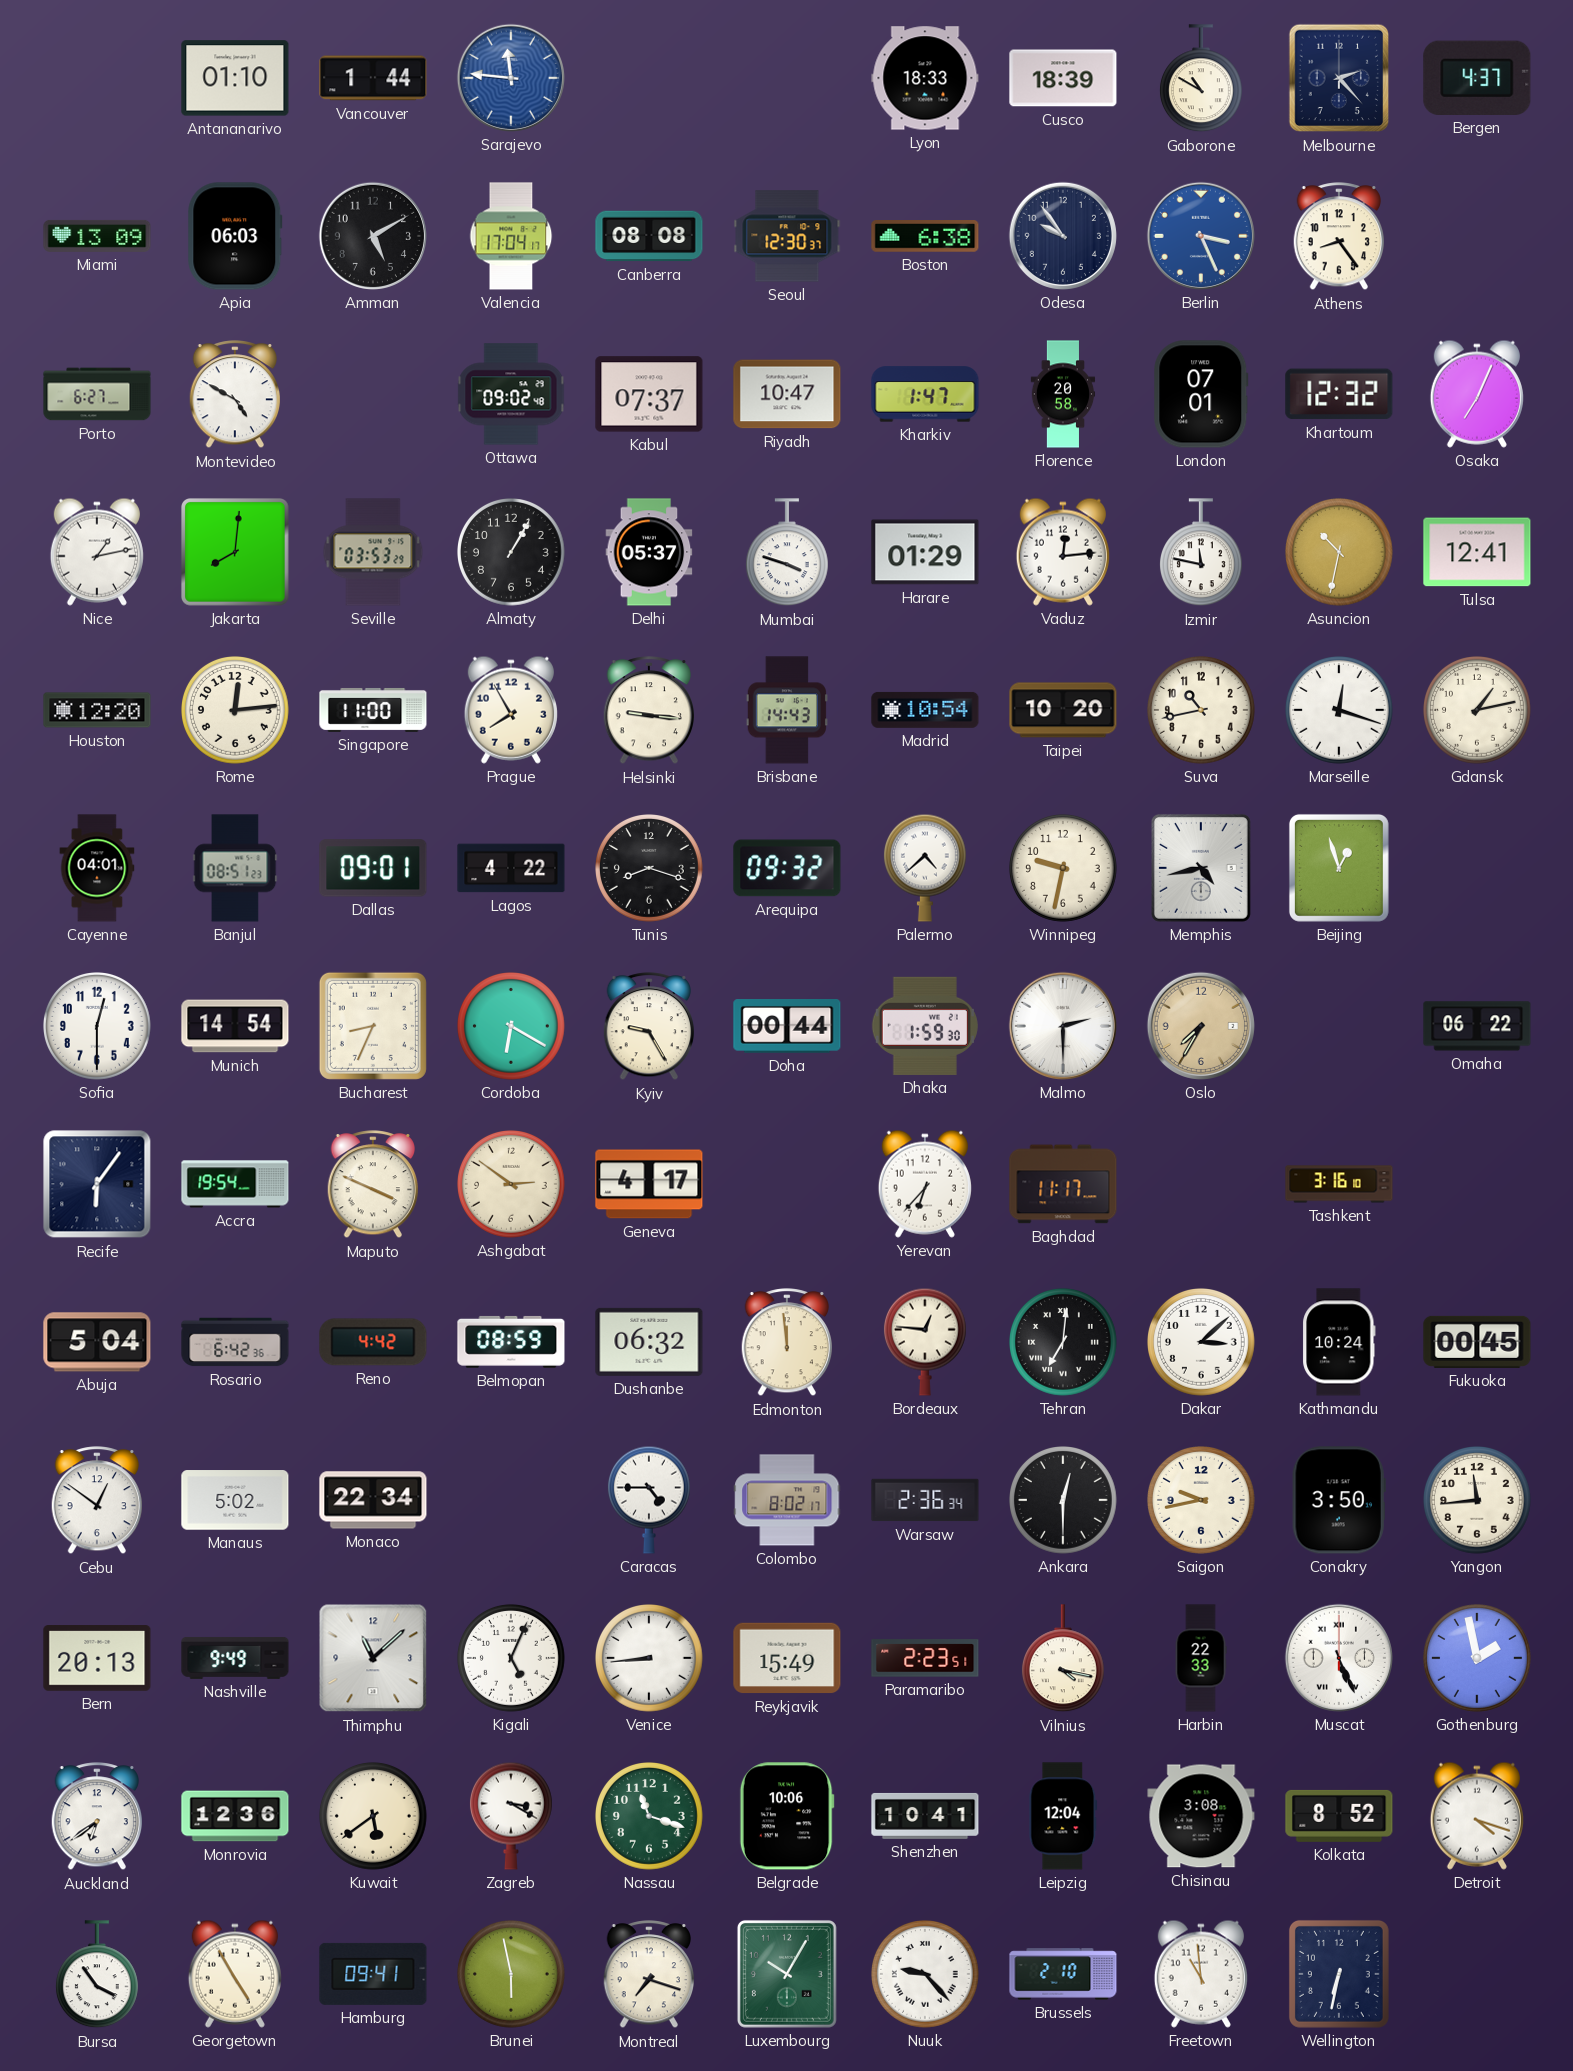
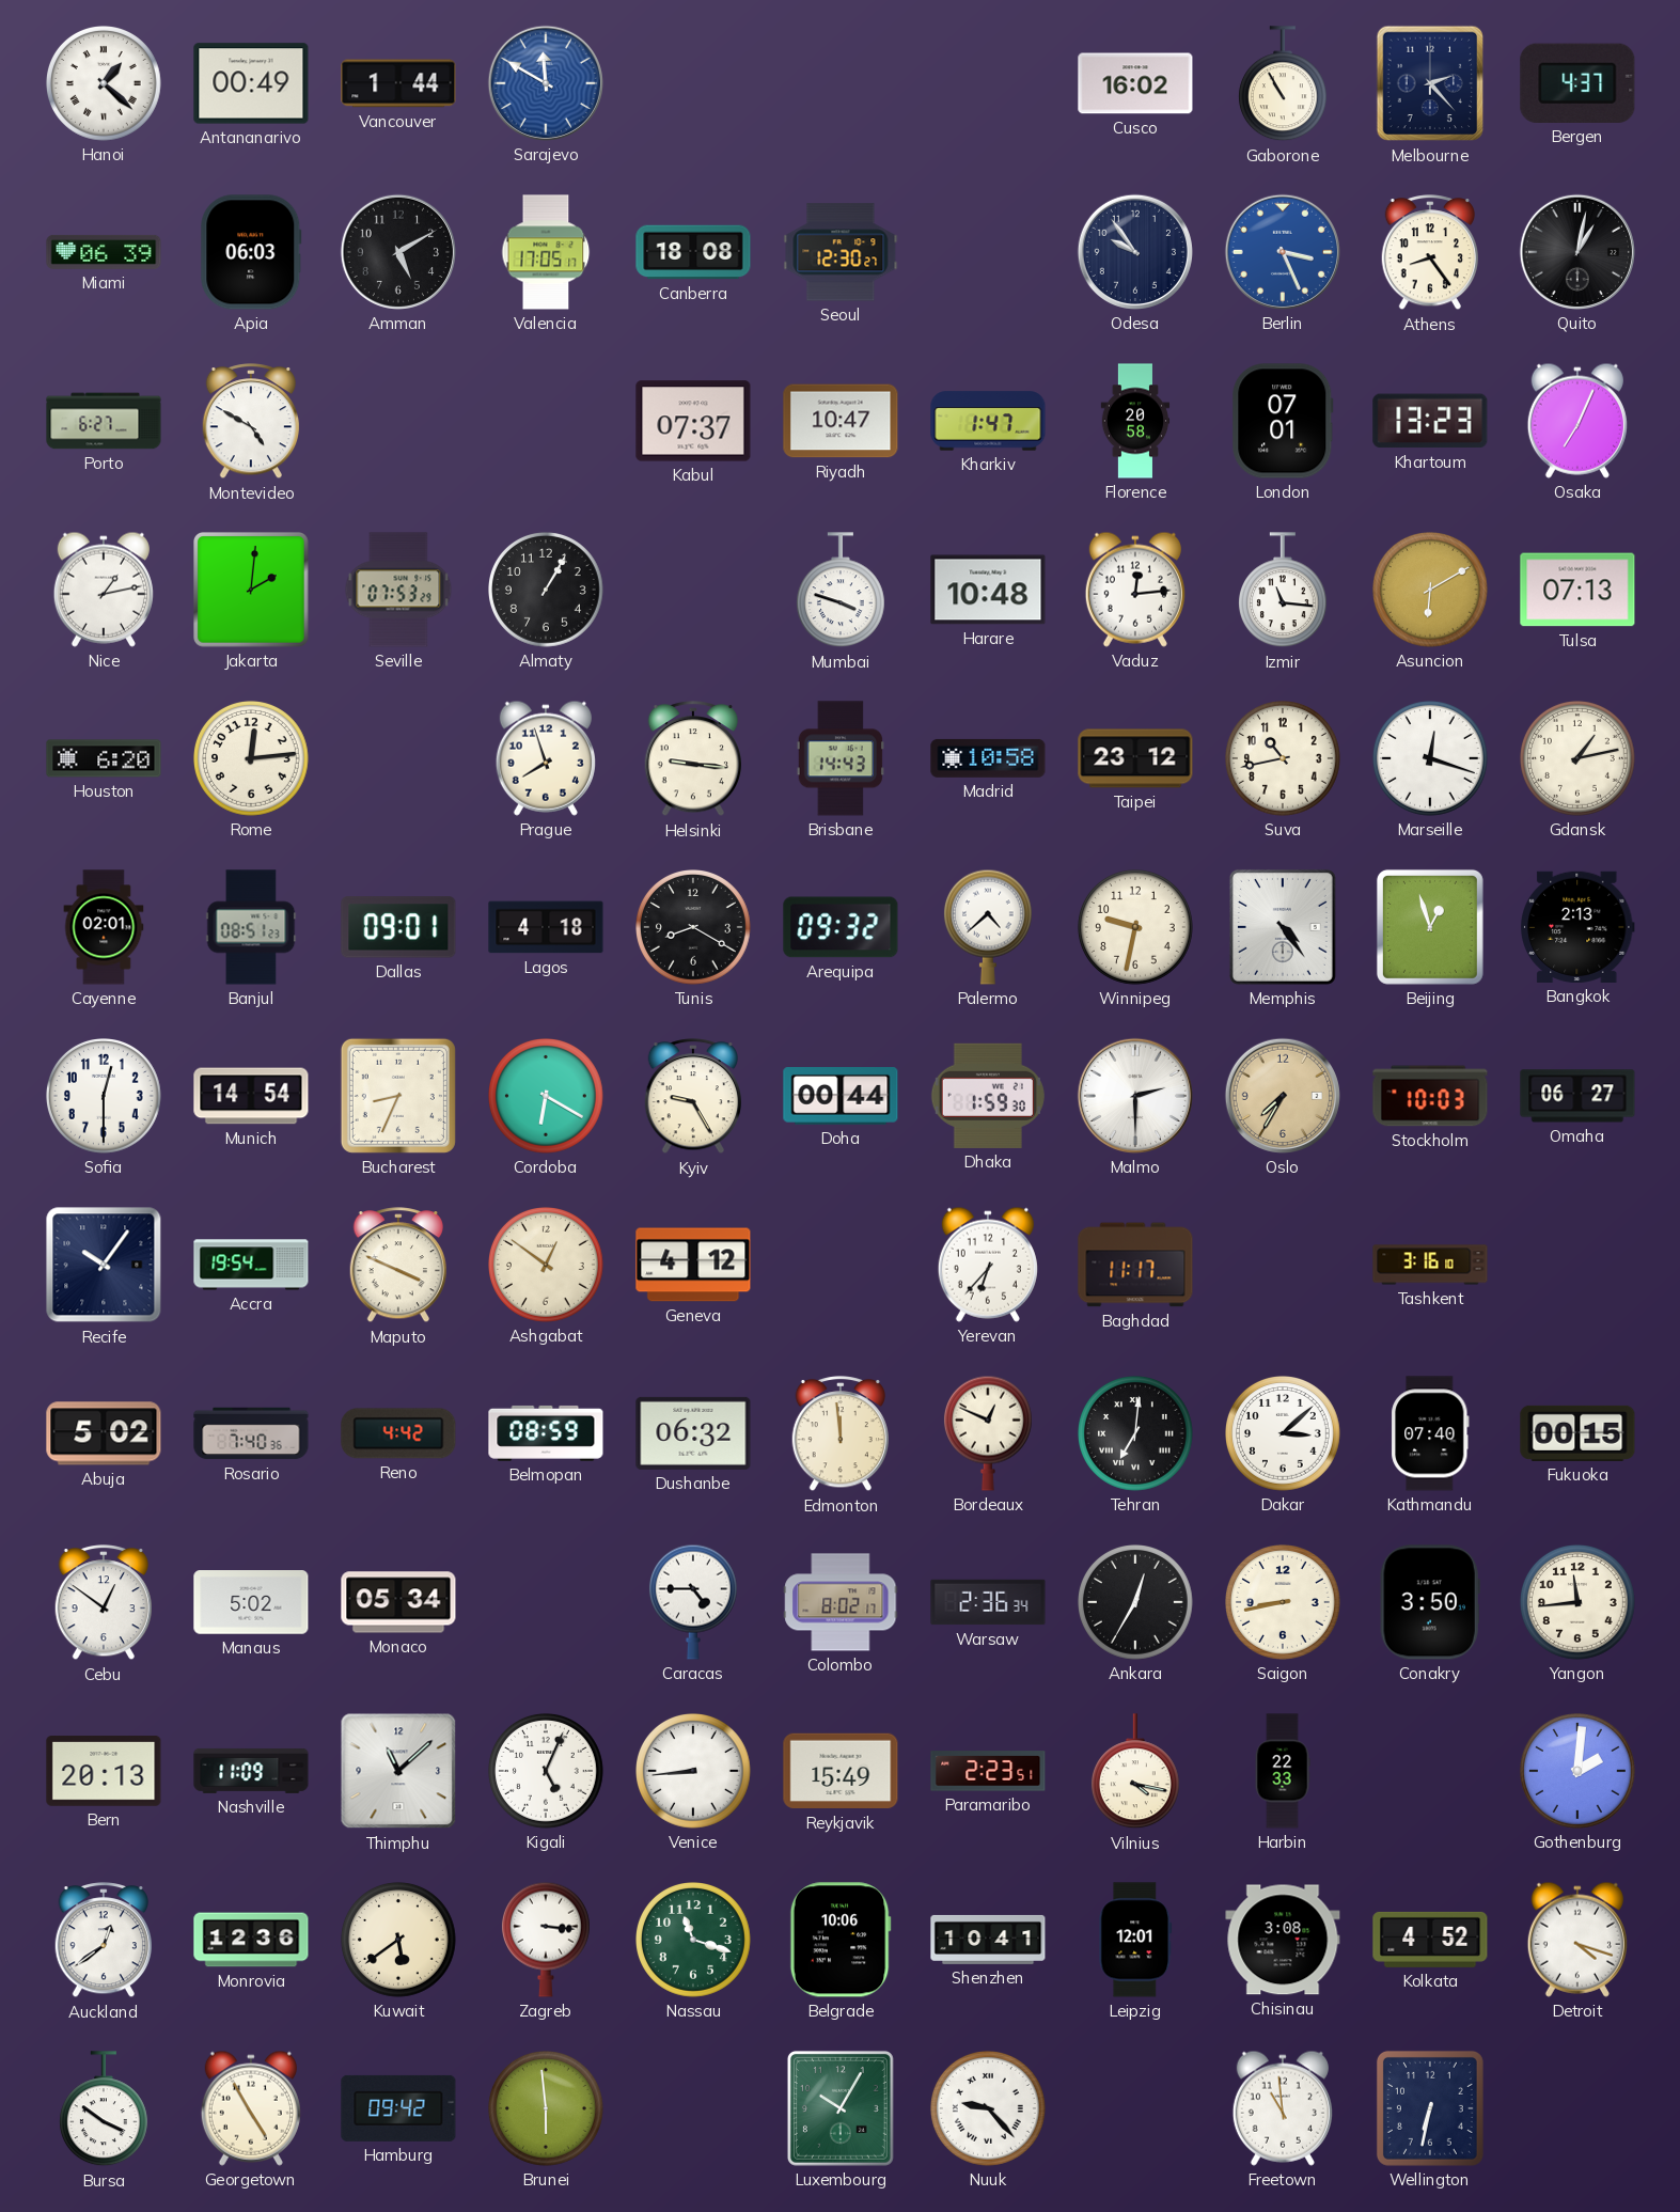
Hanoi: none -> 1:22 (105, 84)
Antananarivo: 01:10 -> 00:49 (251, 83)
Sarajevo: 11:46 -> 11:50 (546, 83)
Lyon: 18:33 -> none (925, 78)
Cusco: 18:39 -> 16:02 (1135, 83)
Gaborone: 10:50 -> 10:55 (1283, 84)
Miami: 13:09 -> 06:39 (104, 252)
Valencia: 17:04 -> 17:05 (546, 252)
Canberra: 08:08 -> 18:08 (693, 252)
Seoul: 12:30:37 -> 12:30:27 (841, 252)
Boston: 6:38 -> none (925, 237)
Quito: none -> 1:02 (1577, 252)
Ottawa: 09:02 -> none (511, 394)
Khartoum: 12:32 -> 13:23 (1430, 421)
Jakarta: 8:01 -> 2:01 (251, 590)
Seville: 03:53 -> 07:53 (398, 590)
Delhi: 05:37 -> none (649, 552)
Harare: 01:29 -> 10:48 (988, 590)
Izmir: 11:47 -> 11:16 (1283, 591)
Asuncion: 10:32 -> 6:10 (1431, 591)
Tulsa: 12:41 -> 07:13 (1577, 590)
Houston: 12:20 -> 6:20 (104, 758)
Singapore: 11:00 -> none (373, 710)
Prague: 7:55 -> 7:57 (546, 758)
Madrid: 10:54 -> 10:58 (988, 758)
Taipei: 10:20 -> 23:12 (1135, 758)
Cayenne: 04:01 -> 02:01 (104, 927)
Lagos: 4:22 -> 4:18 (546, 927)
Tunis: 8:18 -> 8:20 (694, 928)
Memphis: 4:43 -> 4:24 (1283, 927)
Bangkok: none -> 2:13 (1577, 927)
Stockholm: none -> 10:03 (1430, 1096)
Omaha: 06:22 -> 06:27 (1577, 1096)
Recife: 6:06 -> 10:06 (104, 1265)
Ashgabat: 2:51 -> 12:51 (547, 1266)
Geneva: 4:17 -> 4:12 (693, 1265)
Abuja: 5:04 -> 5:02 (104, 1433)
Rosario: 6:42 -> 7:40 (251, 1433)
Bordeaux: 12:46 -> 12:49 (988, 1433)
Kathmandu: 10:24 -> 07:40 (1430, 1433)
Fukuoka: 00:45 -> 00:15 (1577, 1433)
Monaco: 22:34 -> 05:34 (398, 1602)
Ankara: 12:30 -> 12:35 (1136, 1603)
Saigon: 9:43 -> 8:43 (1284, 1603)
Nashville: 9:49 -> 11:09 (251, 1771)
Muscat: 5:26 -> none (1339, 1658)
Gothenburg: 1:58 -> 2:01 (1579, 1772)
Auckland: 6:39 -> 12:39 (103, 1941)
Zagreb: 3:20 -> 3:16 (546, 1940)
Leipzig: 12:04 -> 12:01 (1135, 1940)
Kolkata: 8:52 -> 4:52 (1430, 1940)
Bursa: 3:54 -> 3:51 (104, 2109)
Hamburg: 09:41 -> 09:42 (398, 2108)
Brunei: 5:58 -> 5:59 (547, 2109)
Montreal: 7:18 -> none (648, 1975)
Brussels: 2:10 -> none (1063, 1974)
